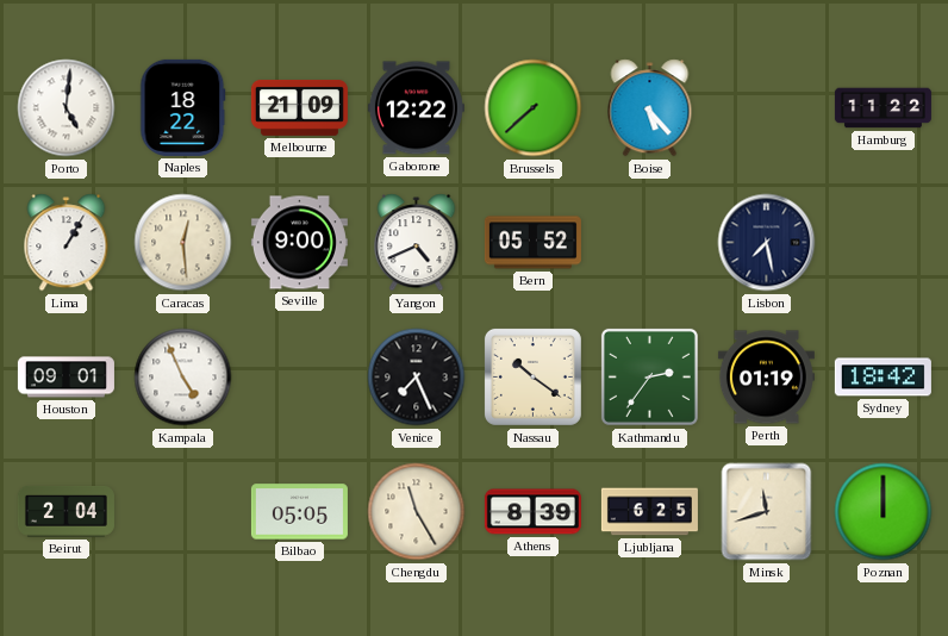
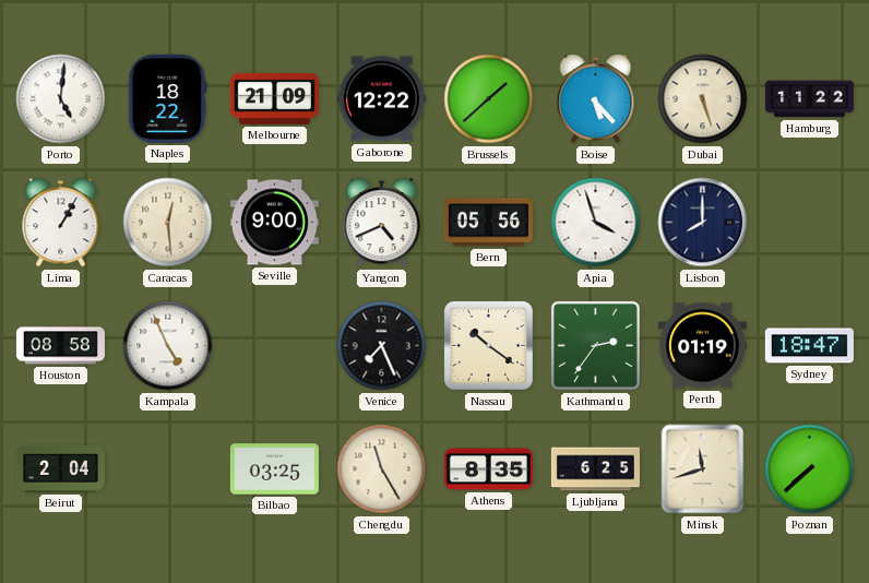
Brussels: 7:38 -> 1:38 (489, 99)
Dubai: none -> 5:27 (703, 99)
Bern: 05:52 -> 05:56 (488, 223)
Apia: none -> 3:57 (596, 223)
Lisbon: 7:28 -> 8:00 (703, 223)
Houston: 09:01 -> 08:58 (60, 346)
Sydney: 18:42 -> 18:47 (809, 346)
Bilbao: 05:05 -> 03:25 (274, 469)
Athens: 8:39 -> 8:35 (488, 469)
Poznan: 12:00 -> 7:38 (810, 469)
